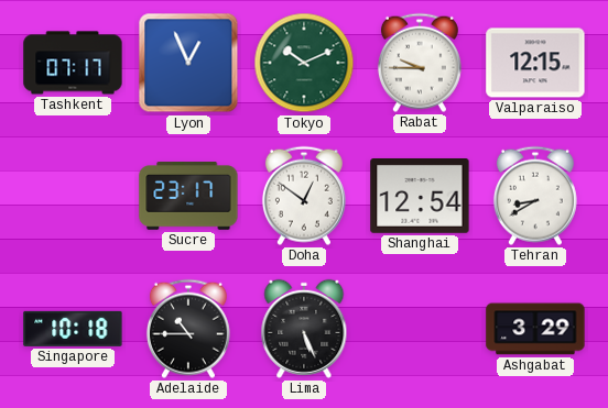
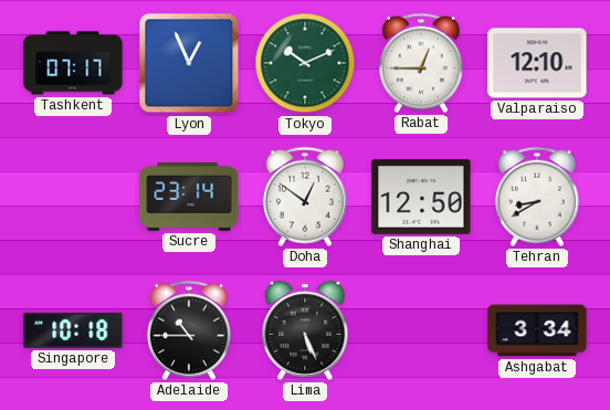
Rabat: 9:45 -> 12:45 (421, 63)
Valparaiso: 12:15 -> 12:10 (537, 63)
Sucre: 23:17 -> 23:14 (189, 197)
Shanghai: 12:54 -> 12:50 (421, 198)
Ashgabat: 3:29 -> 3:34 (537, 330)
